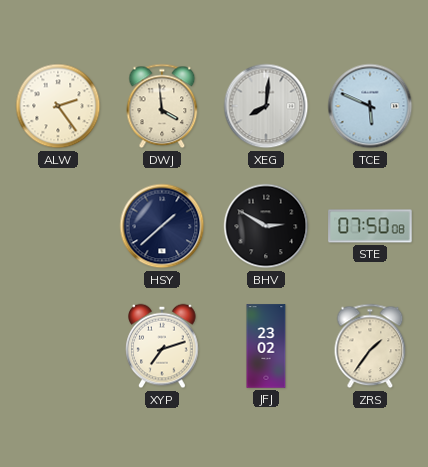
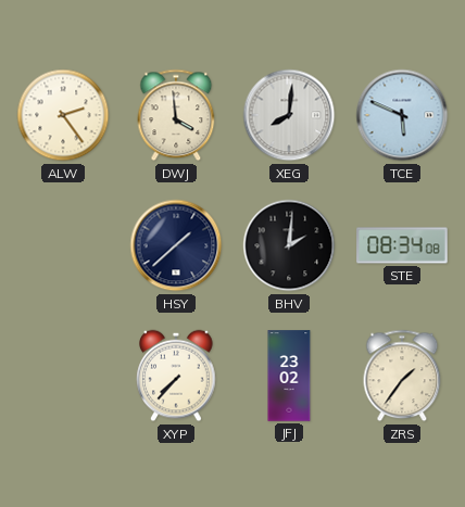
BHV: 2:50 -> 2:01 (289, 245)
STE: 07:50 -> 08:34 (402, 245)
XYP: 7:12 -> 7:37 (176, 376)
